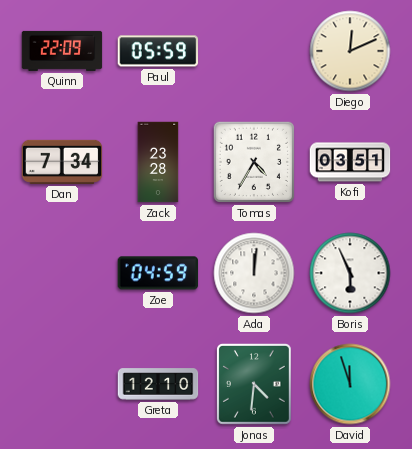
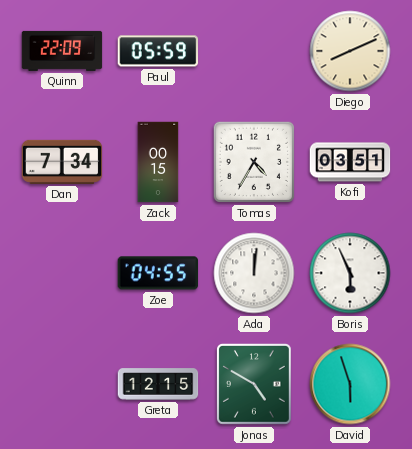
Diego: 12:11 -> 8:11 (350, 51)
Zack: 23:28 -> 00:15 (158, 162)
Zoe: 04:59 -> 04:55 (158, 273)
Greta: 12:10 -> 12:15 (158, 384)
Jonas: 4:31 -> 4:50 (254, 385)
David: 11:57 -> 5:57 (350, 384)
